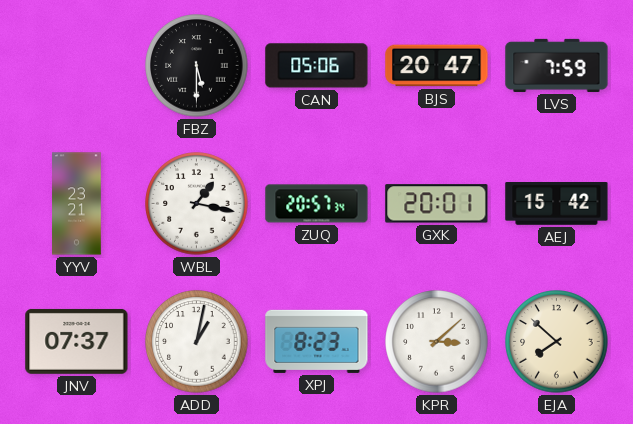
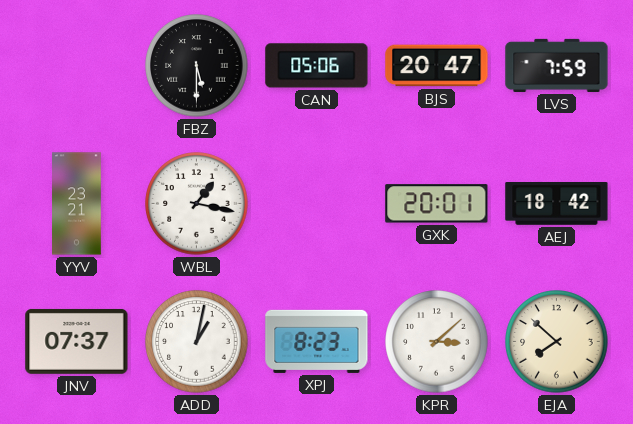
ZUQ: 20:57 -> none (317, 204)
AEJ: 15:42 -> 18:42 (557, 204)
